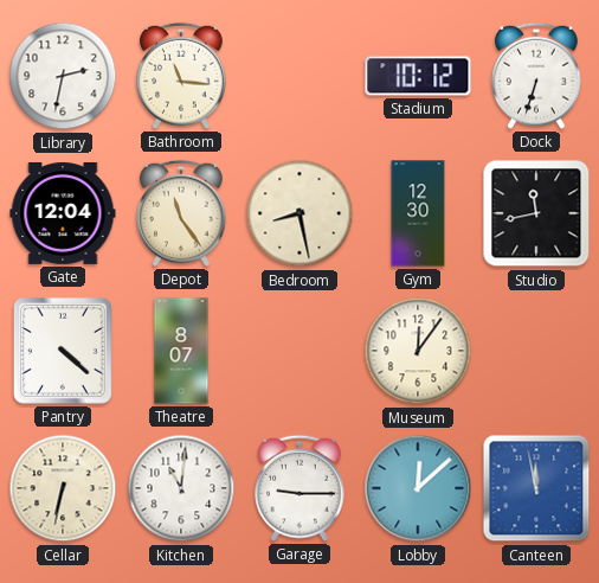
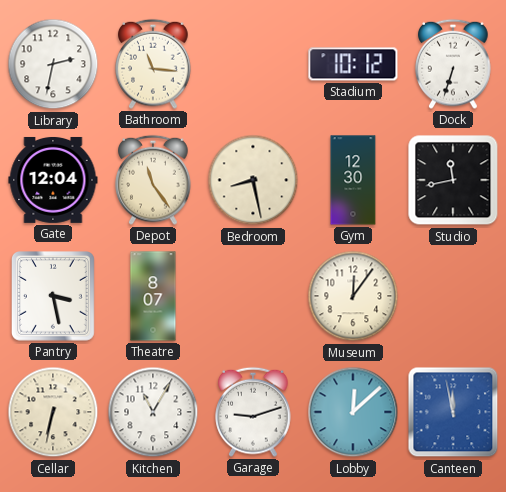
Pantry: 4:22 -> 3:28 (54, 297)
Kitchen: 11:01 -> 11:05 (153, 412)
Garage: 9:15 -> 9:12 (253, 412)
